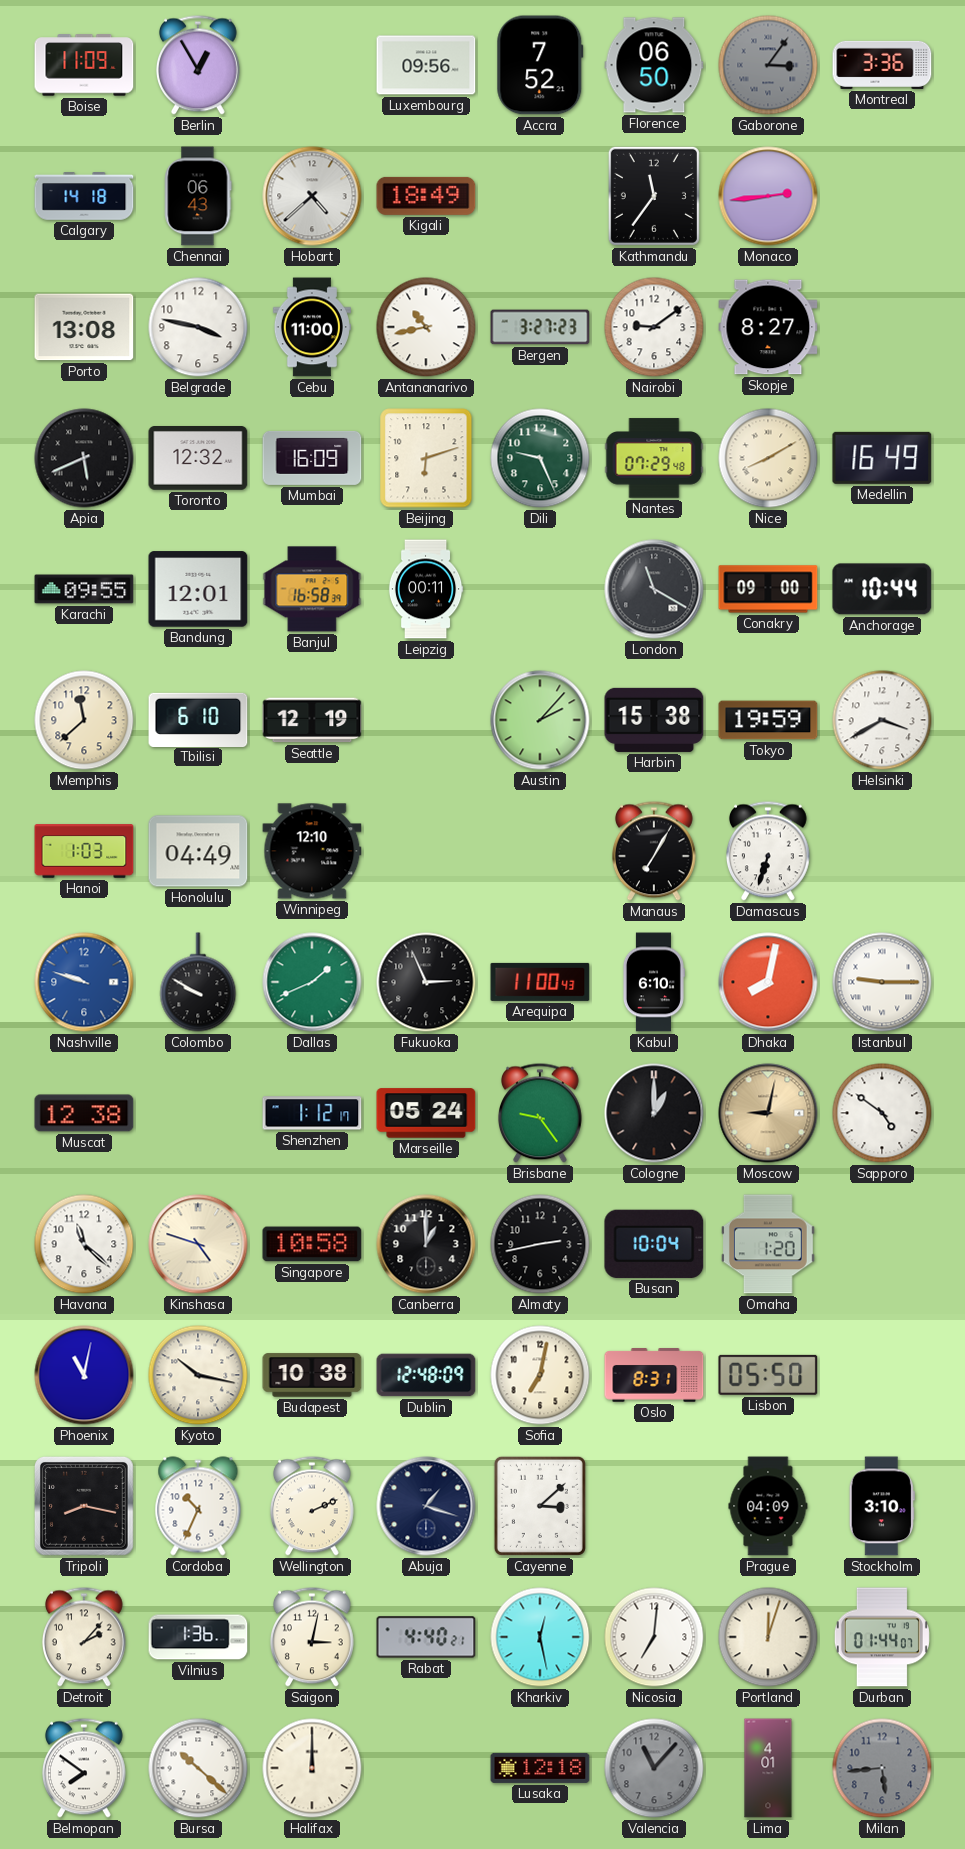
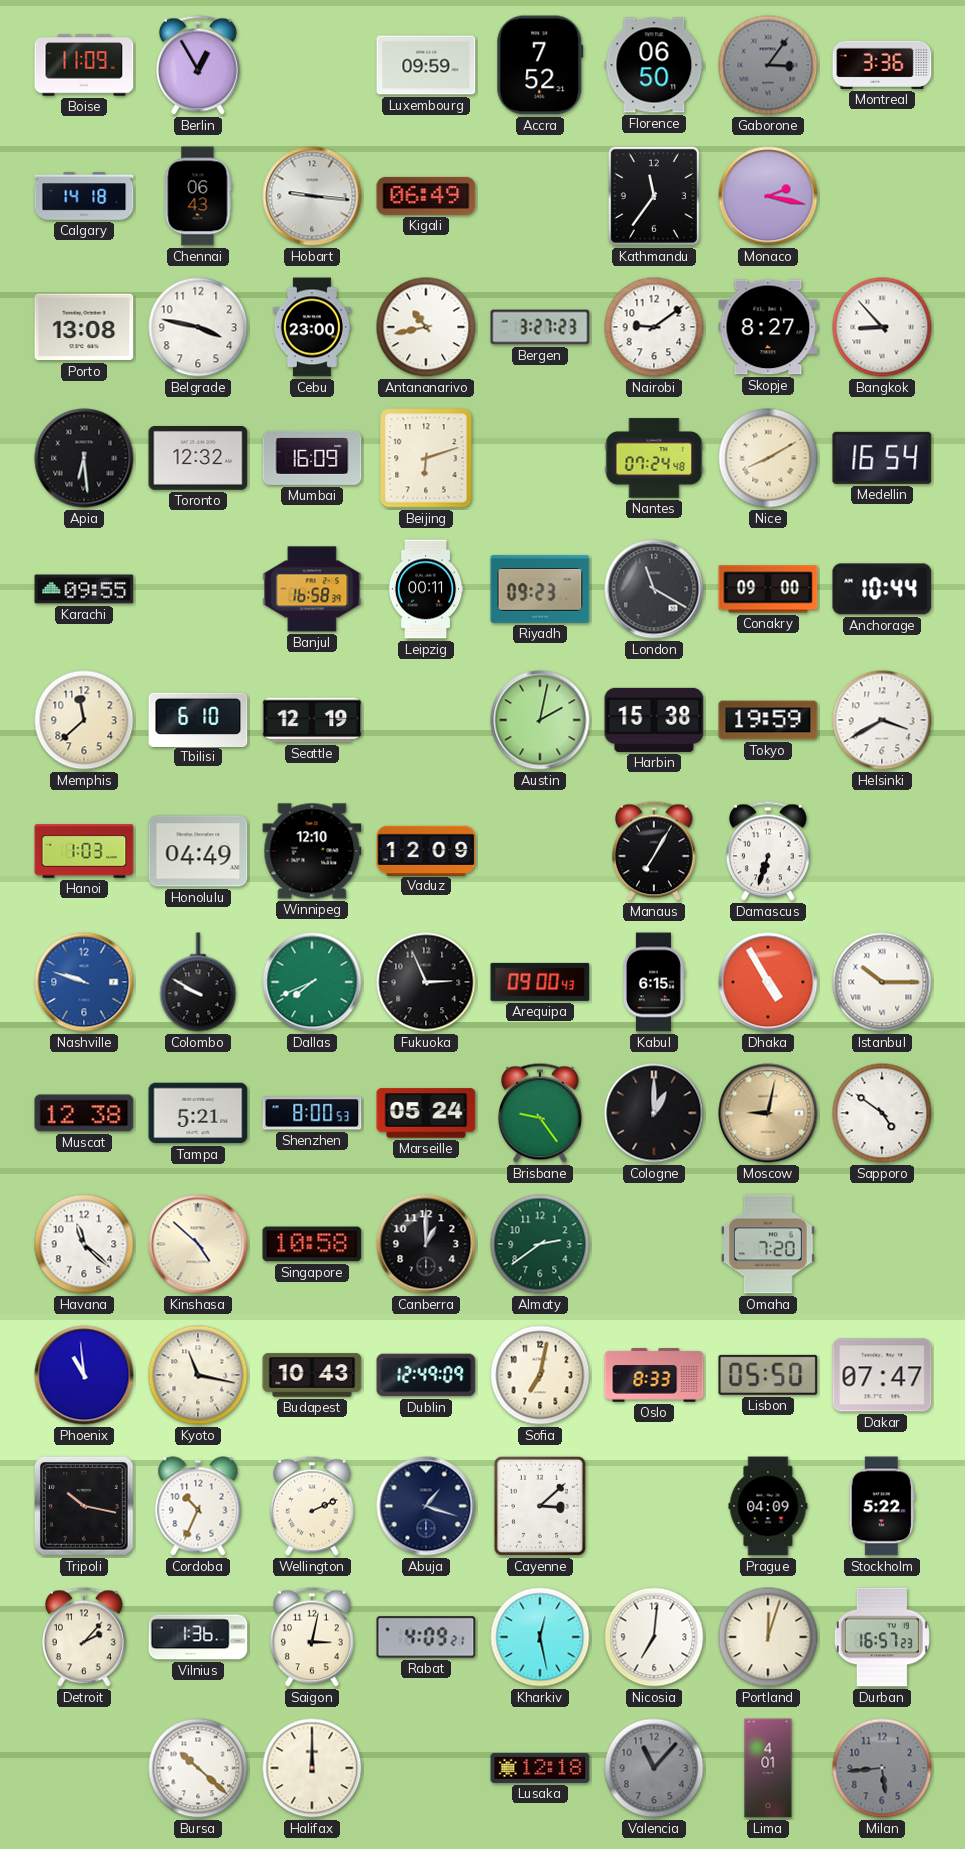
Luxembourg: 09:56 -> 09:59 (426, 65)
Hobart: 4:38 -> 9:16 (312, 196)
Kigali: 18:49 -> 06:49 (426, 196)
Monaco: 2:44 -> 2:17 (768, 196)
Cebu: 11:00 -> 23:00 (312, 327)
Bangkok: none -> 8:53 (882, 327)
Apia: 5:41 -> 6:29 (84, 458)
Dili: 9:26 -> none (540, 458)
Nantes: 07:29 -> 07:24 (654, 458)
Medellin: 16:49 -> 16:54 (882, 458)
Bandung: 12:01 -> none (198, 589)
Riyadh: none -> 09:23 (540, 589)
Austin: 2:07 -> 2:02 (540, 720)
Vaduz: none -> 12:09 (426, 850)
Dallas: 1:41 -> 7:41 (312, 982)
Arequipa: 11:00 -> 09:00 (540, 982)
Kabul: 6:10 -> 6:15 (653, 982)
Dhaka: 8:02 -> 4:55 (768, 982)
Istanbul: 9:15 -> 10:15 (882, 982)
Tampa: none -> 5:21 (198, 1113)
Shenzhen: 1:12 -> 8:00 (312, 1113)
Kinshasa: 4:48 -> 4:52 (198, 1244)
Almaty: 2:43 -> 2:39 (540, 1244)
Almaty dial: black -> green (540, 1244)
Busan: 10:04 -> none (654, 1244)
Omaha: 1:20 -> 7:20 (768, 1244)
Phoenix: 11:02 -> 10:59 (84, 1375)
Kyoto: 10:17 -> 11:17 (198, 1375)
Budapest: 10:38 -> 10:43 (312, 1375)
Dublin: 12:48 -> 12:49 (426, 1375)
Oslo: 8:31 -> 8:33 (654, 1375)
Dakar: none -> 07:47 (882, 1375)
Tripoli: 8:17 -> 10:17 (84, 1506)
Stockholm: 3:10 -> 5:22 (882, 1506)
Rabat: 4:40 -> 4:09 (426, 1637)
Durban: 01:44 -> 16:57 (882, 1637)
Belmopan: 7:51 -> none (84, 1768)
